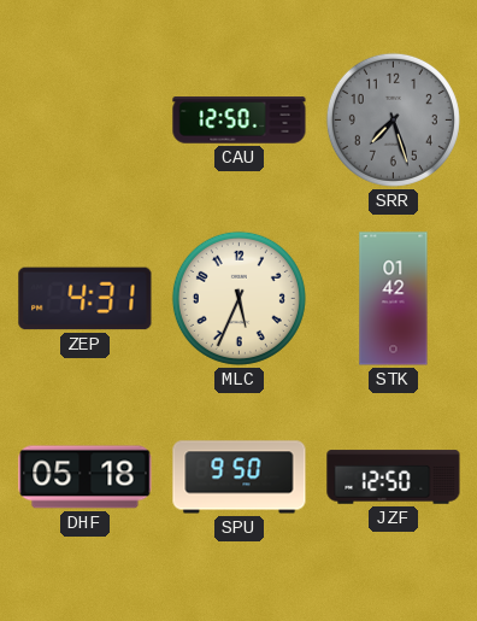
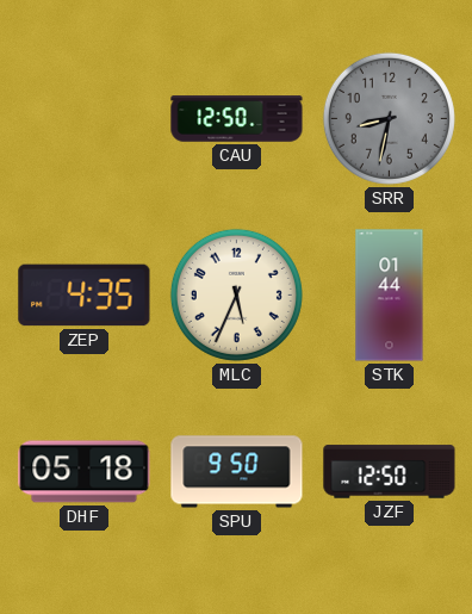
SRR: 7:27 -> 8:32 (389, 118)
ZEP: 4:31 -> 4:35 (85, 296)
STK: 01:42 -> 01:44 (390, 296)
